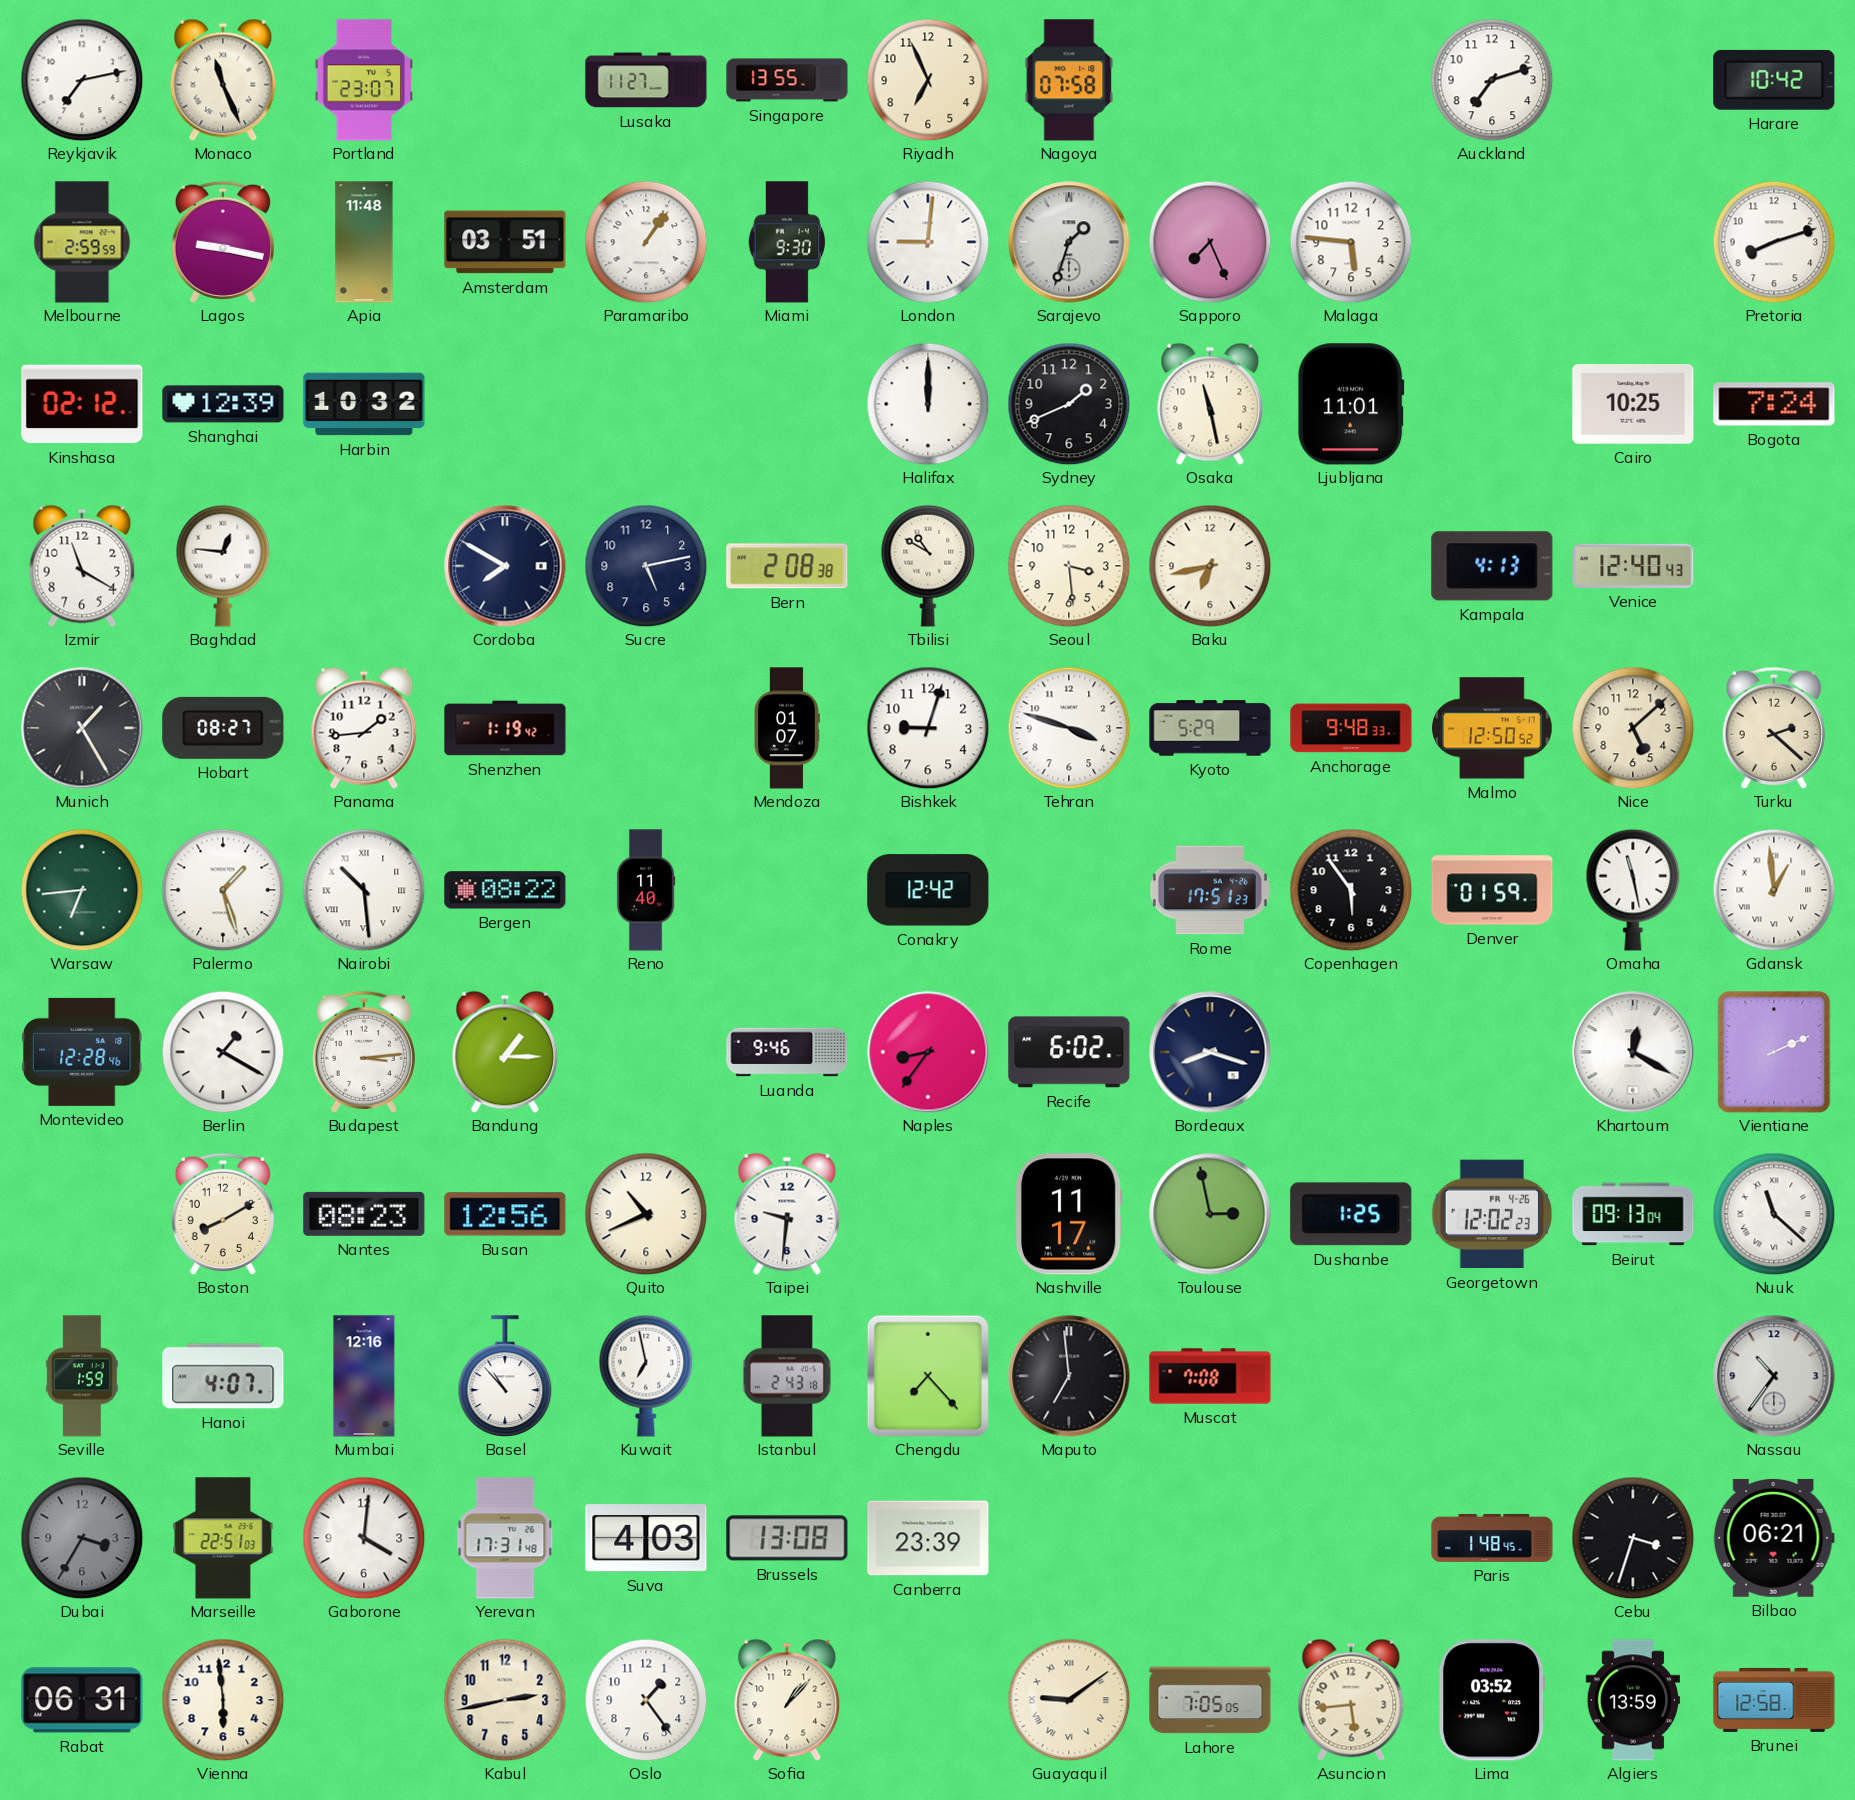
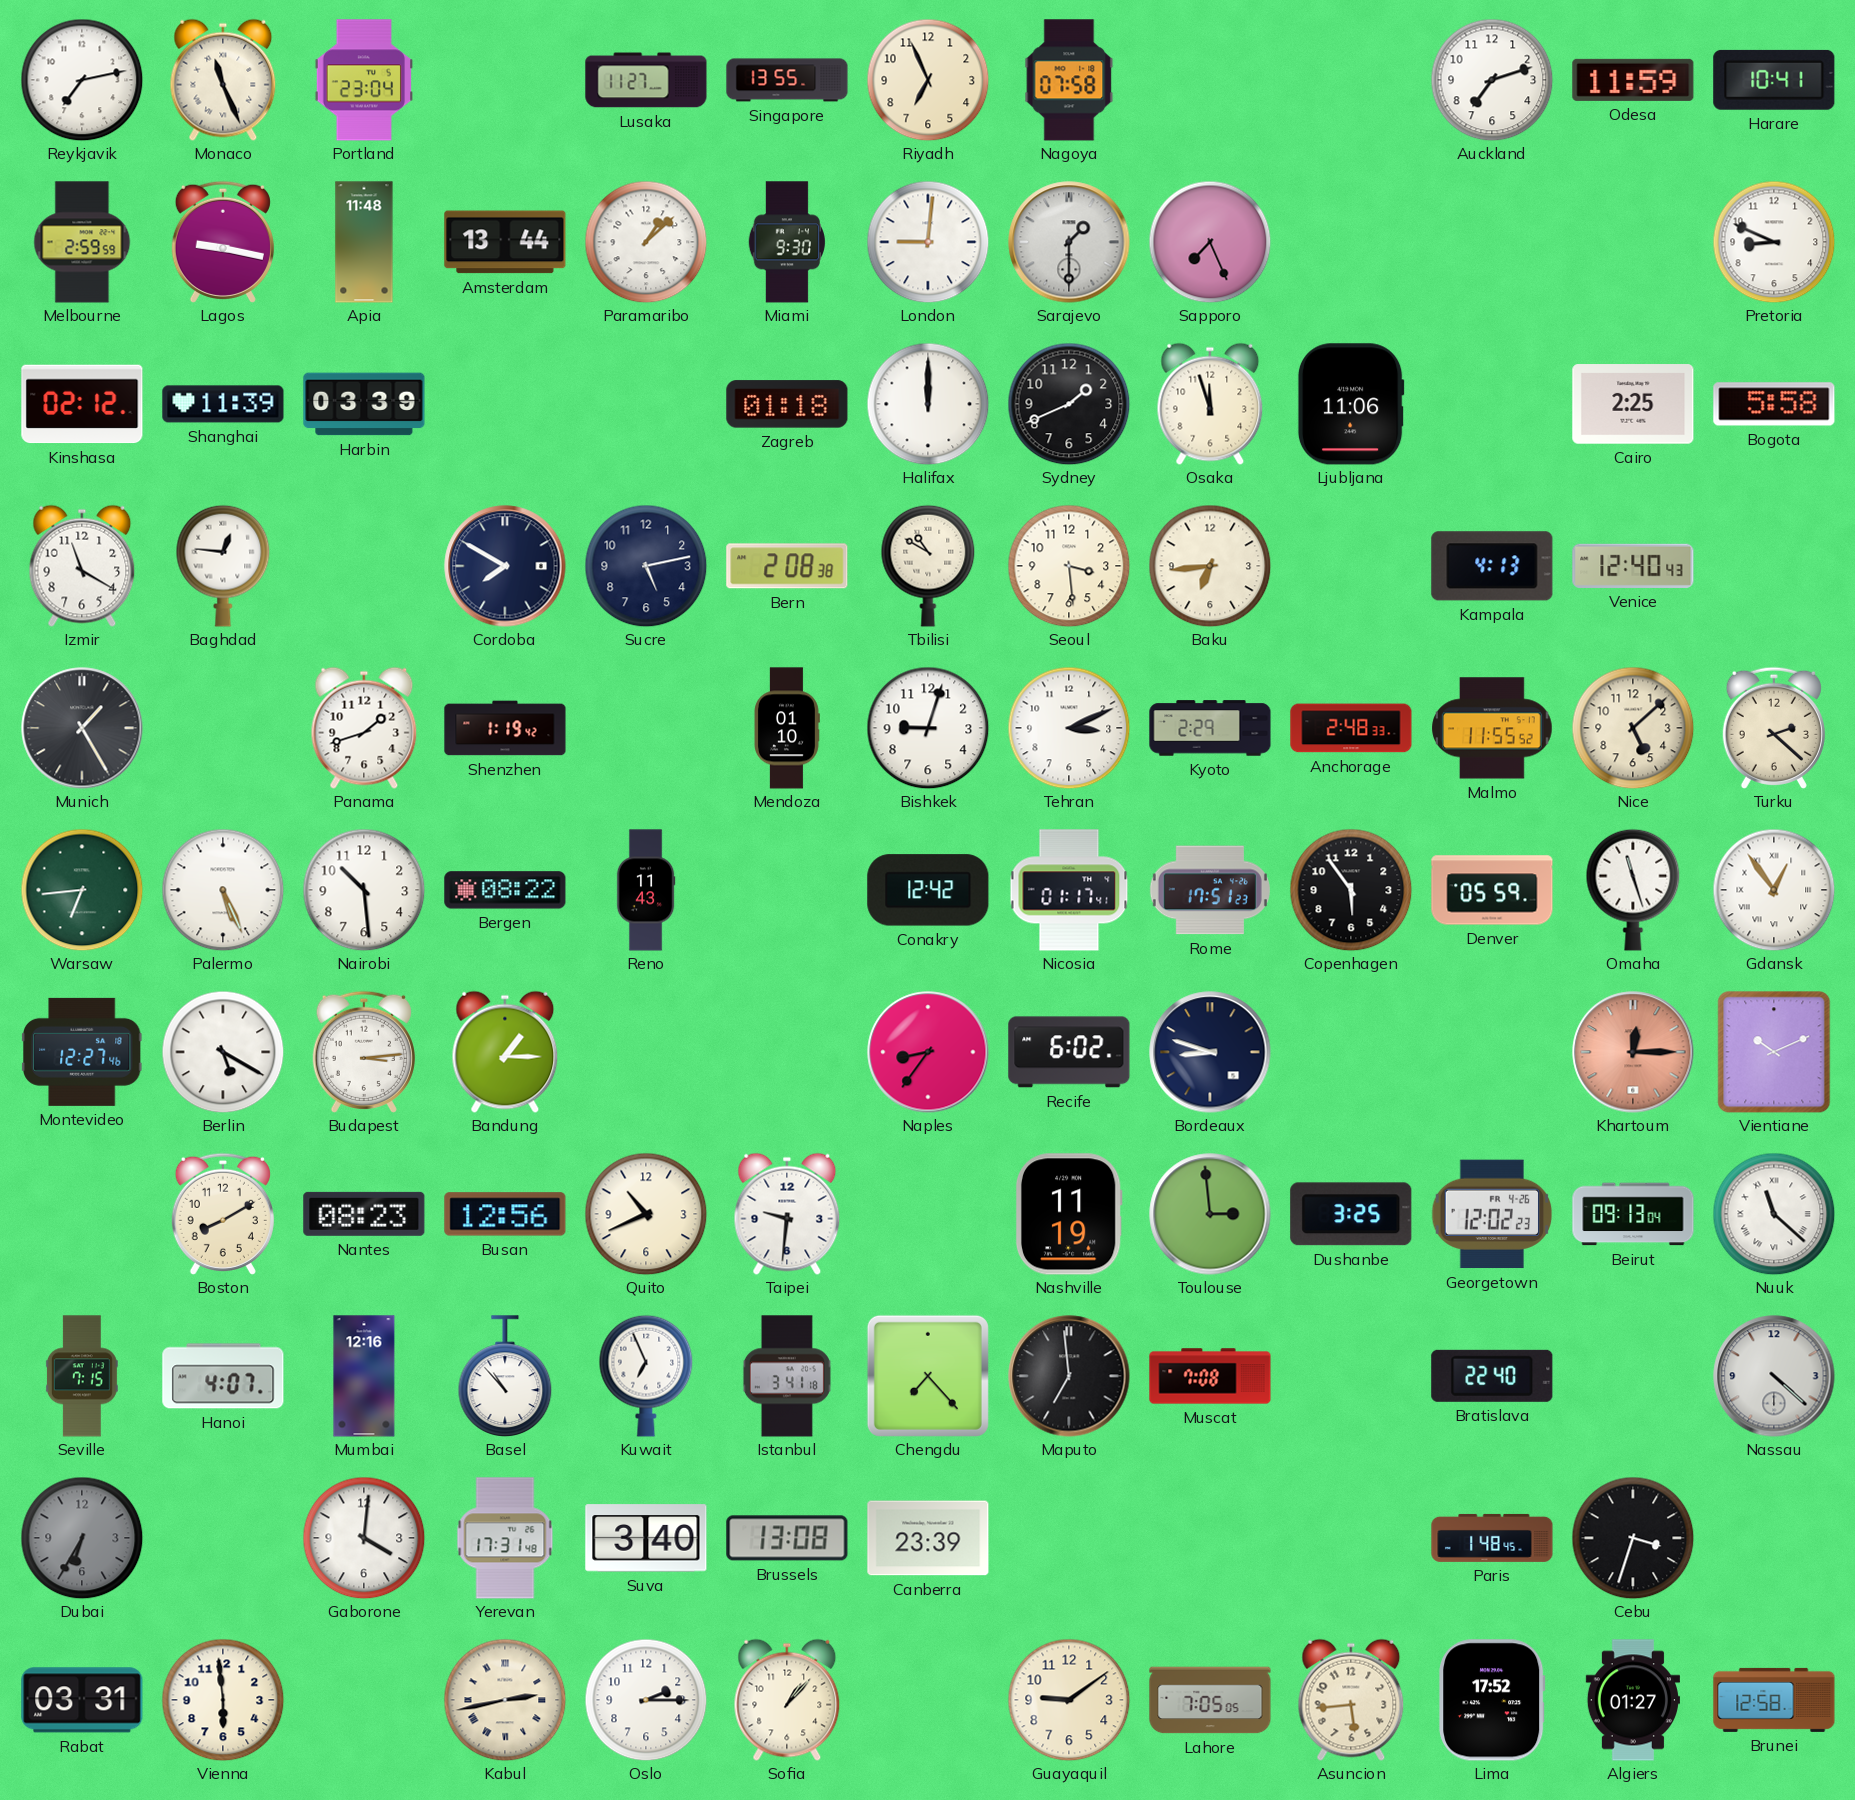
Portland: 23:07 -> 23:04 (363, 80)
Odesa: none -> 11:59 (1633, 80)
Harare: 10:42 -> 10:41 (1774, 80)
Amsterdam: 03:51 -> 13:44 (505, 242)
Paramaribo: 1:06 -> 1:08 (646, 242)
Sarajevo: 1:33 -> 1:30 (1069, 242)
Malaga: 5:46 -> none (1351, 242)
Pretoria: 8:12 -> 8:49 (1774, 242)
Shanghai: 12:39 -> 11:39 (223, 404)
Harbin: 10:32 -> 03:39 (364, 404)
Zagreb: none -> 01:18 (787, 404)
Osaka: 11:28 -> 11:57 (1210, 404)
Ljubljana: 11:01 -> 11:06 (1351, 404)
Cairo: 10:25 -> 2:25 (1633, 404)
Bogota: 7:24 -> 5:58 (1774, 404)
Baku: 6:43 -> 6:44 (1210, 566)
Hobart: 08:27 -> none (223, 728)
Panama: 1:44 -> 1:42 (364, 728)
Mendoza: 01:07 -> 01:10 (787, 728)
Tehran: 3:48 -> 3:11 (1069, 728)
Kyoto: 5:29 -> 2:29 (1210, 728)
Anchorage: 9:48 -> 2:48 (1351, 728)
Malmo: 12:50 -> 11:55 (1492, 728)
Palermo: 1:27 -> 5:26 (223, 890)
Nairobi numerals: Roman -> Arabic (364, 890)
Reno: 11:40 -> 11:43 (646, 890)
Nicosia: none -> 01:17 (1069, 890)
Denver: 01:59 -> 05:59 (1492, 890)
Omaha: 11:28 -> 11:27 (1633, 890)
Gdansk: 12:59 -> 12:54 (1774, 890)
Montevideo: 12:28 -> 12:27 (83, 1052)
Berlin: 1:20 -> 5:20 (223, 1052)
Luanda: 9:46 -> none (787, 1052)
Bordeaux: 8:18 -> 8:48 (1210, 1052)
Khartoum: 12:20 -> 12:15 (1633, 1052)
Khartoum dial: white -> salmon (1633, 1052)
Vientiane: 2:11 -> 10:11 (1774, 1052)
Nashville: 11:17 -> 11:19 (1069, 1214)
Toulouse: 2:58 -> 2:59 (1210, 1214)
Dushanbe: 1:25 -> 3:25 (1351, 1214)
Seville: 1:59 -> 7:15 (82, 1376)
Kuwait: 6:58 -> 6:56 (646, 1376)
Istanbul: 2:43 -> 3:41 (787, 1376)
Bratislava: none -> 22:40 (1492, 1376)
Nassau: 10:36 -> 4:22 (1774, 1376)
Dubai: 3:35 -> 6:35 (82, 1538)
Marseille: 22:51 -> none (223, 1538)
Suva: 4:03 -> 3:40 (646, 1538)
Bilbao: 06:21 -> none (1774, 1538)
Rabat: 06:31 -> 03:31 (82, 1700)
Kabul numerals: Arabic -> Roman (505, 1700)
Oslo: 1:24 -> 2:15 (646, 1700)
Guayaquil numerals: Roman -> Arabic (1069, 1700)
Lima: 03:52 -> 17:52 (1492, 1700)
Algiers: 13:59 -> 01:27 (1633, 1700)
